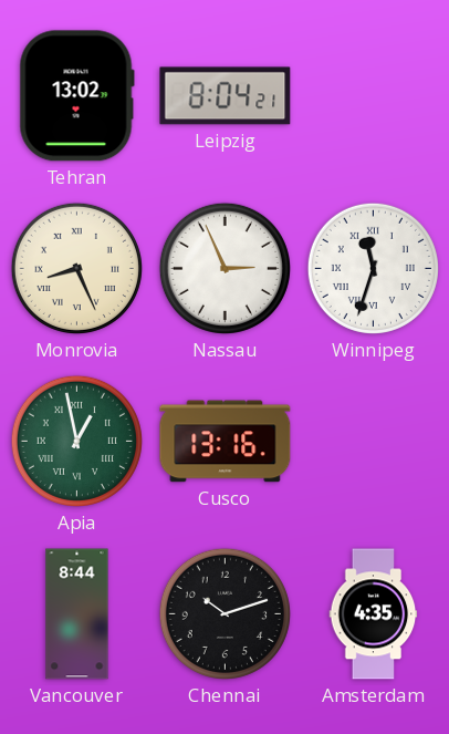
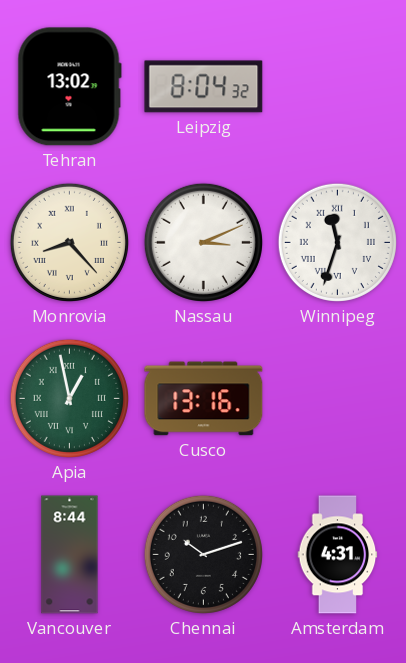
Leipzig: 8:04:21 -> 8:04:32 (204, 87)
Monrovia: 8:26 -> 8:23 (69, 242)
Nassau: 2:56 -> 3:11 (203, 242)
Amsterdam: 4:35 -> 4:31 (338, 555)
